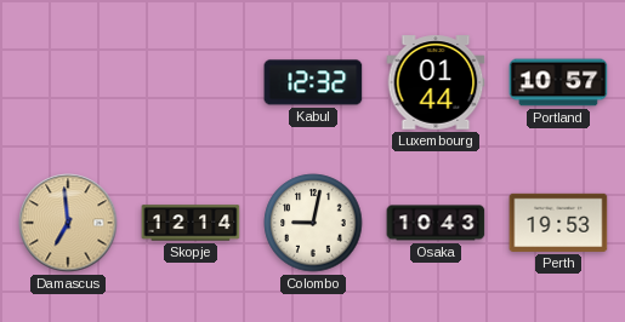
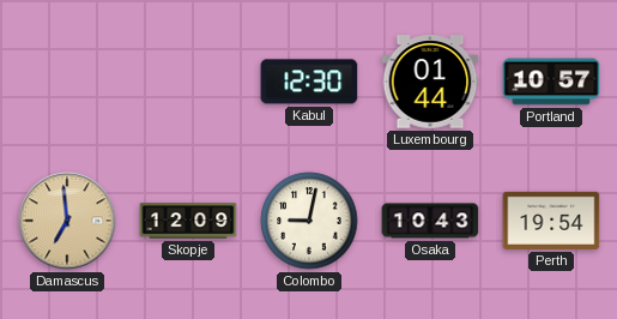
Kabul: 12:32 -> 12:30 (309, 82)
Skopje: 12:14 -> 12:09 (188, 221)
Perth: 19:53 -> 19:54 (551, 221)
